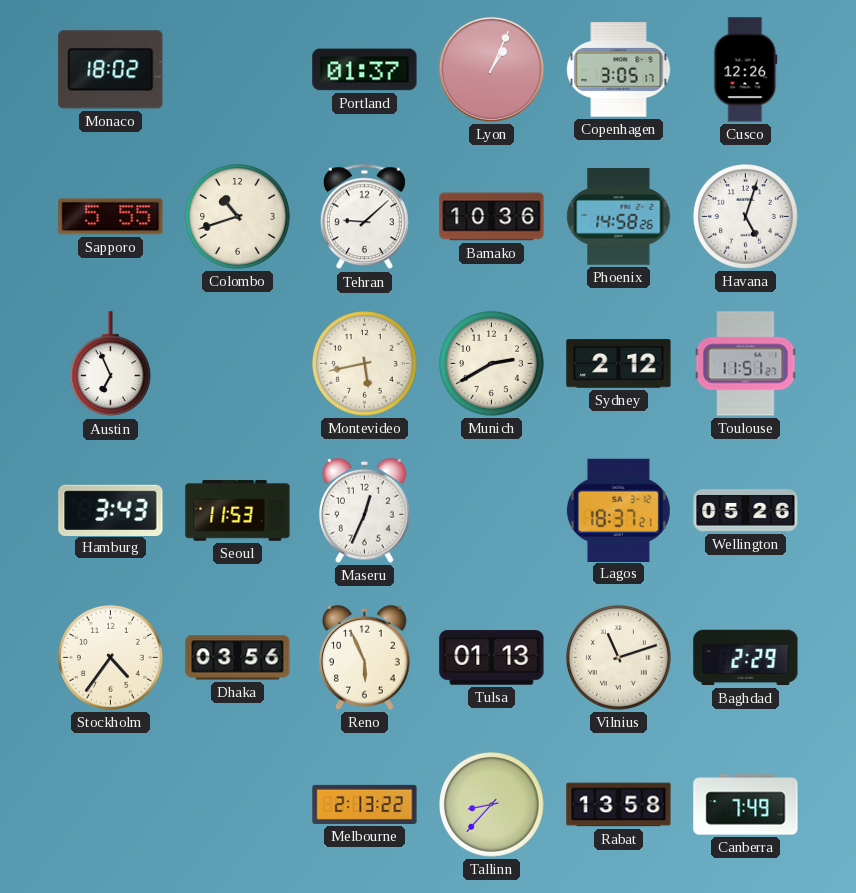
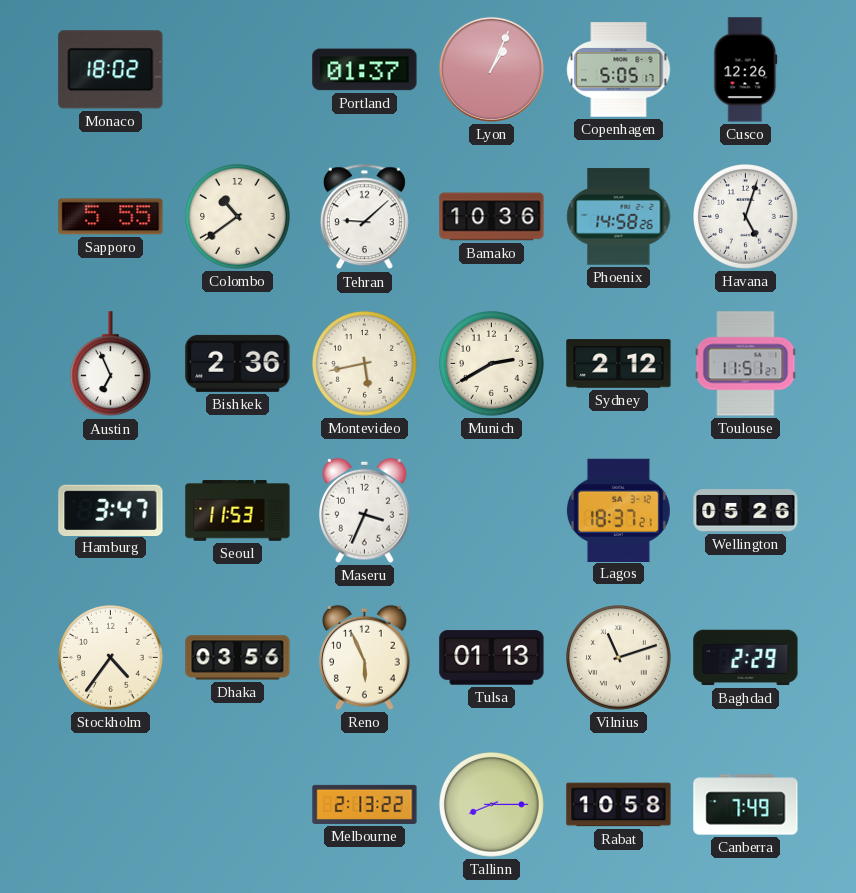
Copenhagen: 3:05 -> 5:05 (619, 70)
Colombo: 10:42 -> 10:39 (238, 217)
Bishkek: none -> 2:36 (238, 363)
Hamburg: 3:43 -> 3:47 (111, 510)
Maseru: 12:34 -> 3:34 (365, 510)
Tallinn: 8:37 -> 8:15 (492, 805)
Rabat: 13:58 -> 10:58 (619, 805)
